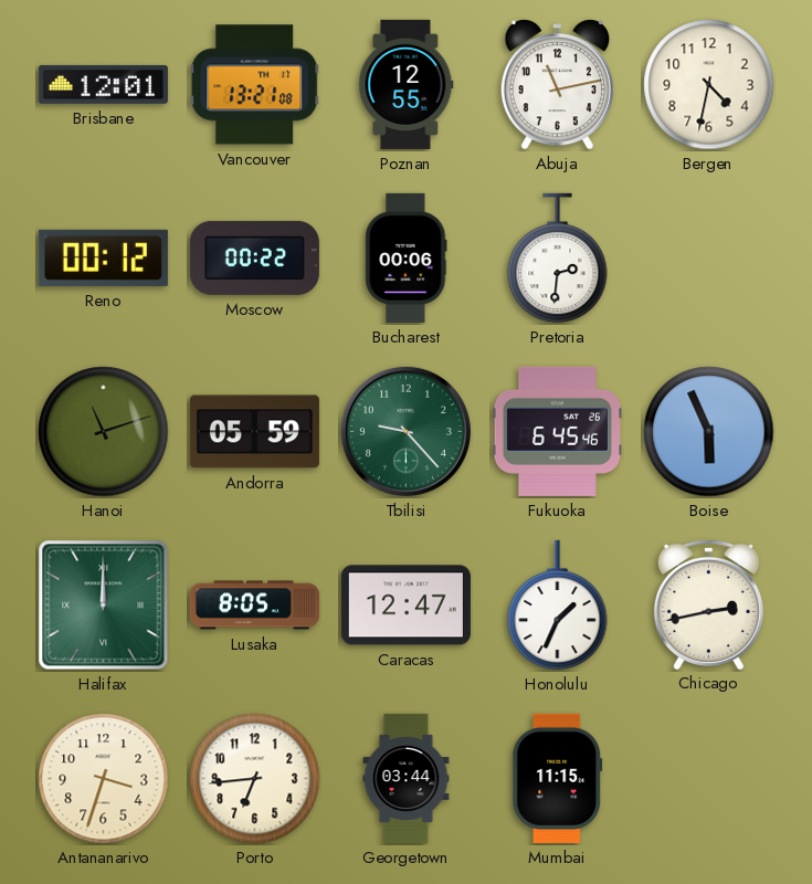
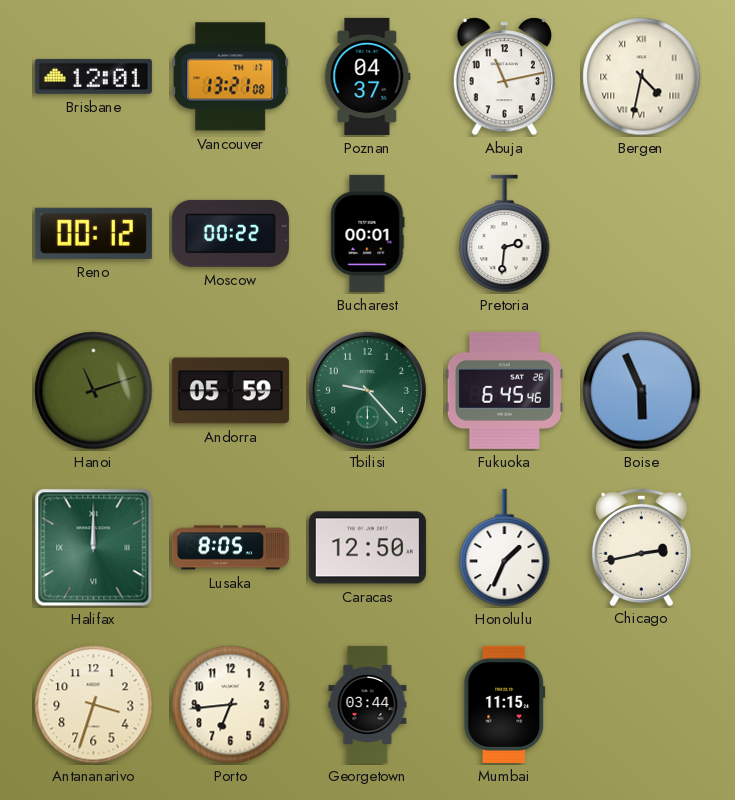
Poznan: 12:55 -> 04:37 (368, 76)
Bergen numerals: Arabic -> Roman (642, 77)
Bucharest: 00:06 -> 00:01 (368, 233)
Caracas: 12:47 -> 12:50 (367, 548)
